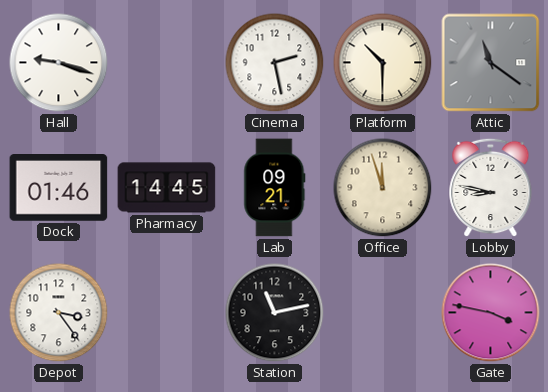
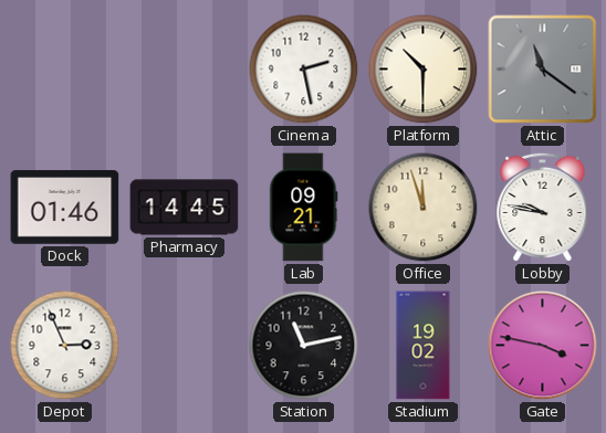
Hall: 9:18 -> none (59, 63)
Lobby: 8:47 -> 9:47 (543, 208)
Depot: 3:24 -> 2:56 (65, 346)
Stadium: none -> 19:02 (424, 346)
